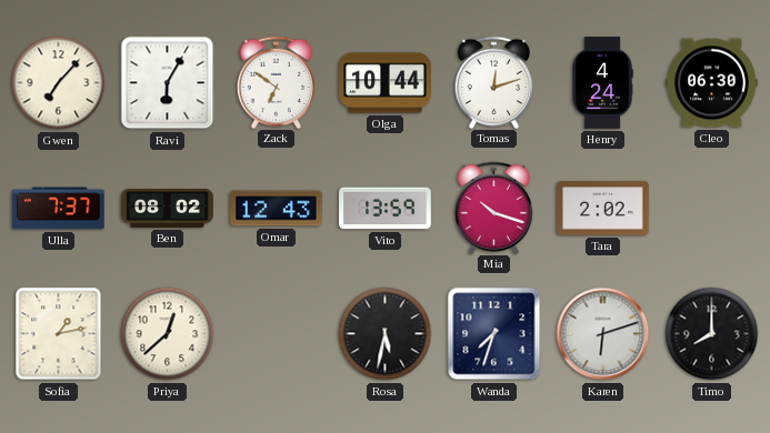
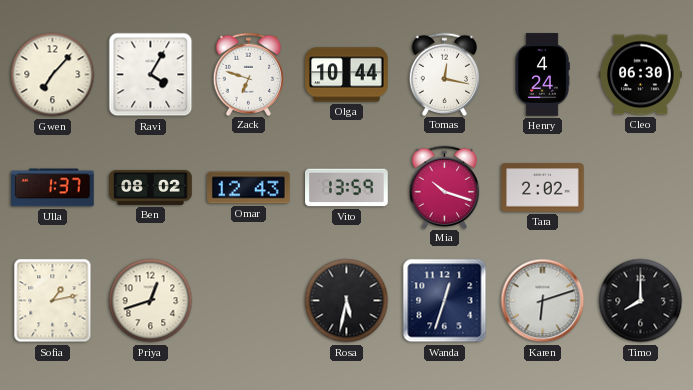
Ravi: 6:05 -> 4:05 (151, 75)
Zack: 6:51 -> 6:48 (249, 74)
Tomas: 12:12 -> 12:17 (445, 74)
Ulla: 7:37 -> 1:37 (53, 188)
Priya: 12:38 -> 12:42 (151, 301)
Wanda: 7:33 -> 12:33 (445, 301)
